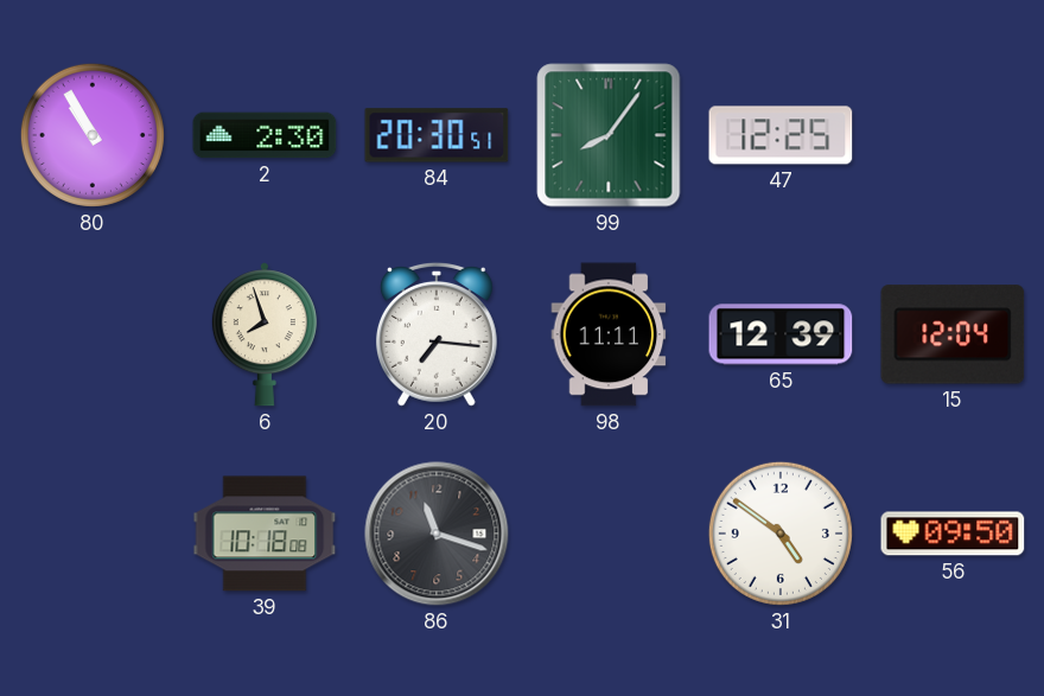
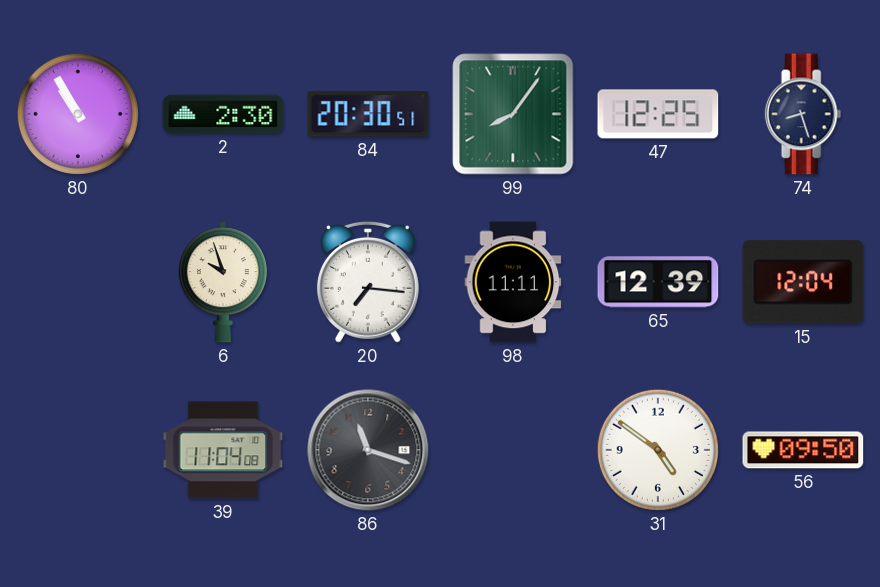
74: none -> 8:27 (803, 114)
6: 7:57 -> 9:57 (223, 282)
39: 10:18 -> 11:04 (223, 450)
